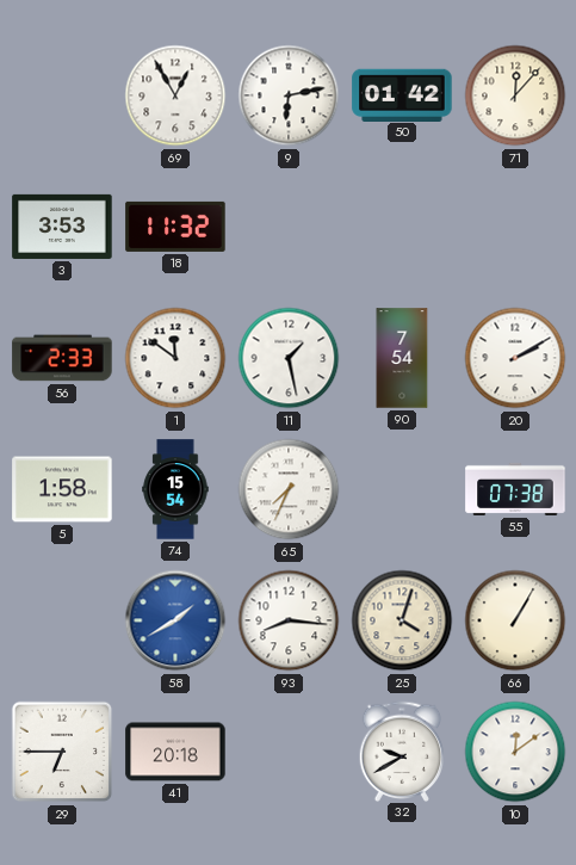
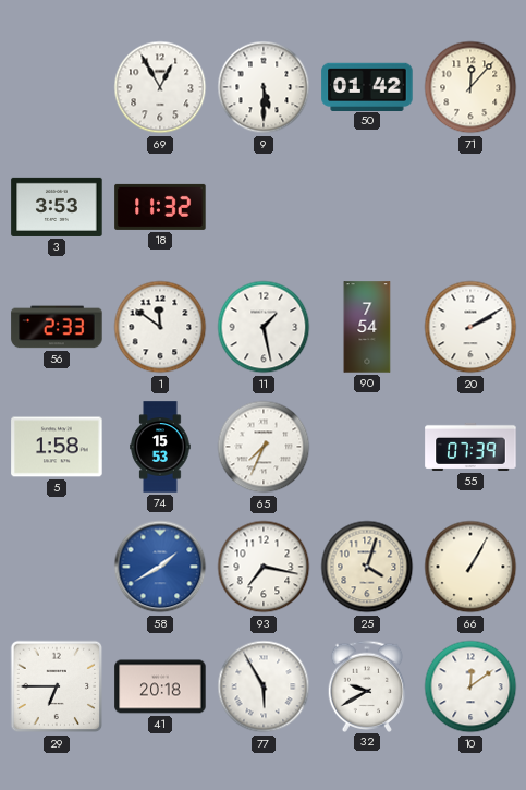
9: 6:13 -> 5:30 (264, 87)
74: 15:54 -> 15:53 (160, 447)
55: 07:38 -> 07:39 (470, 447)
93: 8:16 -> 7:17 (264, 567)
77: none -> 5:55 (264, 686)
